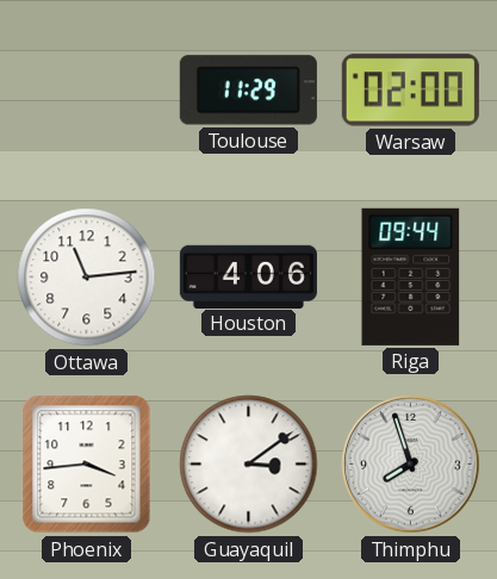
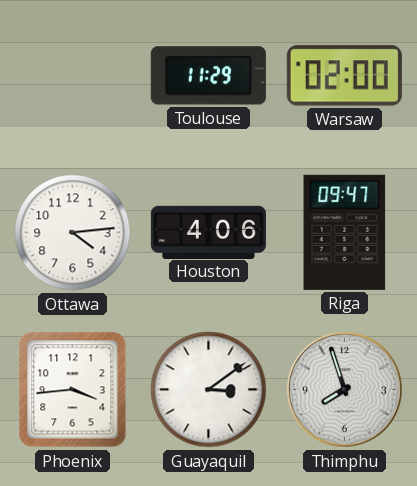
Ottawa: 11:14 -> 4:14 (73, 233)
Riga: 09:44 -> 09:47 (345, 232)
